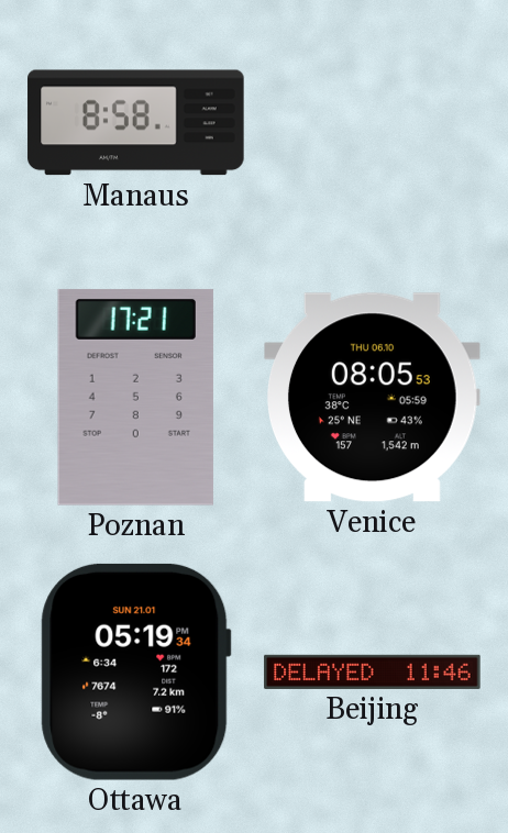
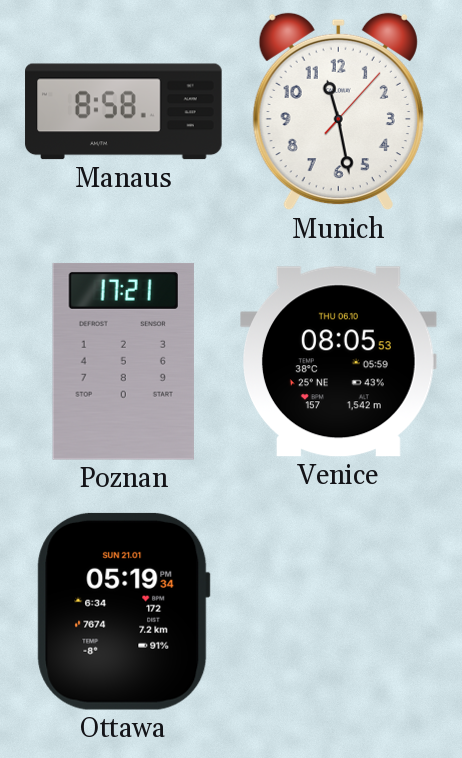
Munich: none -> 11:28 (338, 112)
Beijing: 11:46 -> none (373, 671)
